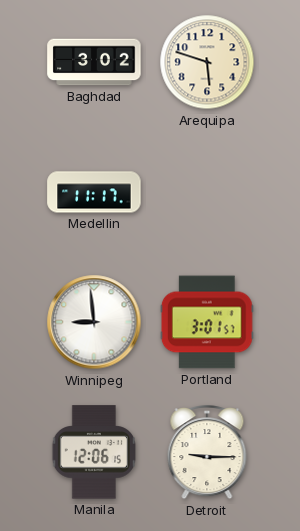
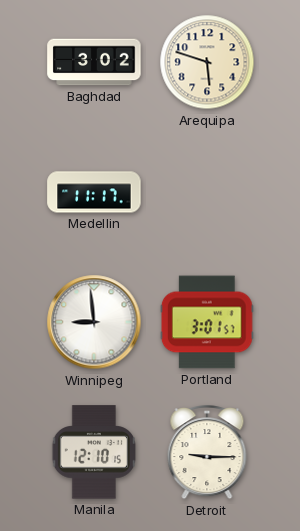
Manila: 12:06 -> 12:10 (93, 452)
